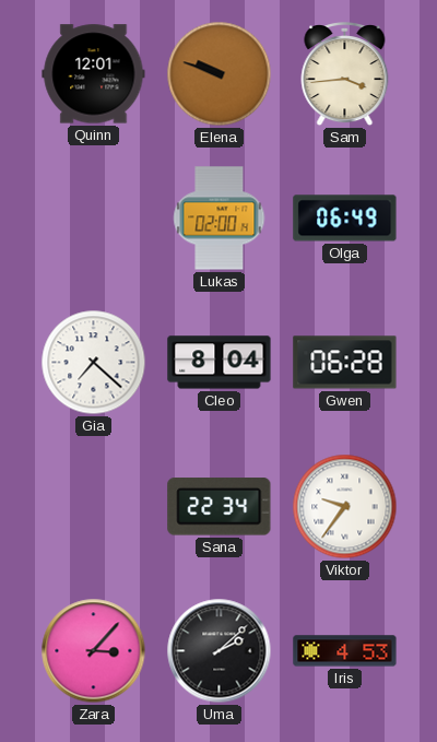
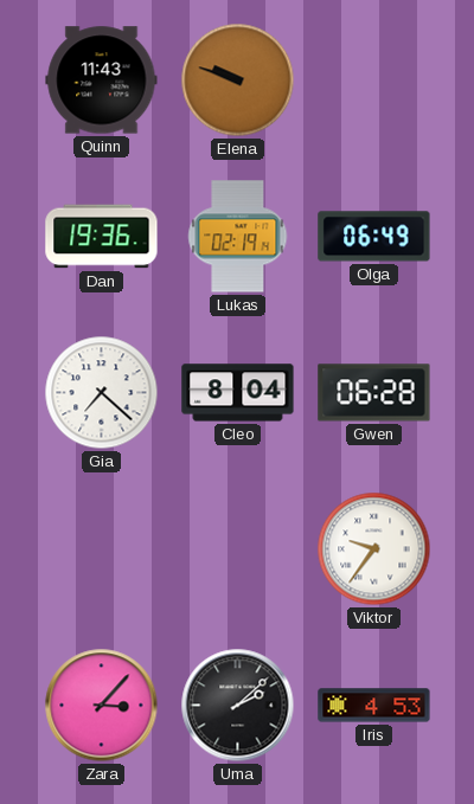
Quinn: 12:01 -> 11:43 (102, 81)
Sam: 3:44 -> none (345, 75)
Dan: none -> 19:36 (102, 237)
Lukas: 02:00 -> 02:19 (238, 237)
Sana: 22:34 -> none (220, 507)
